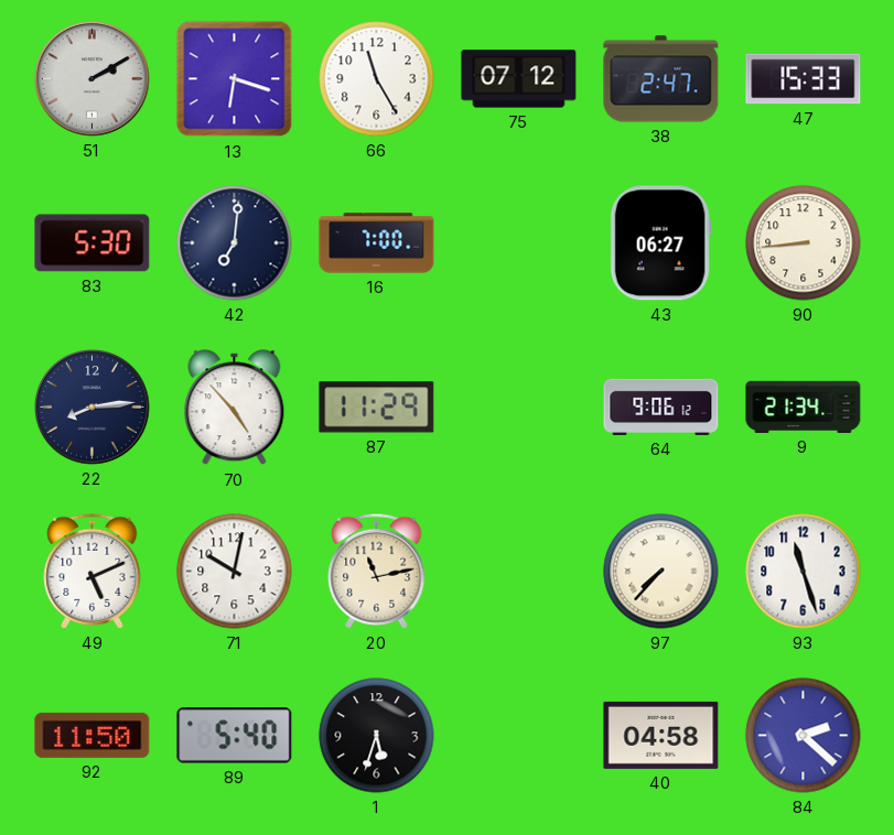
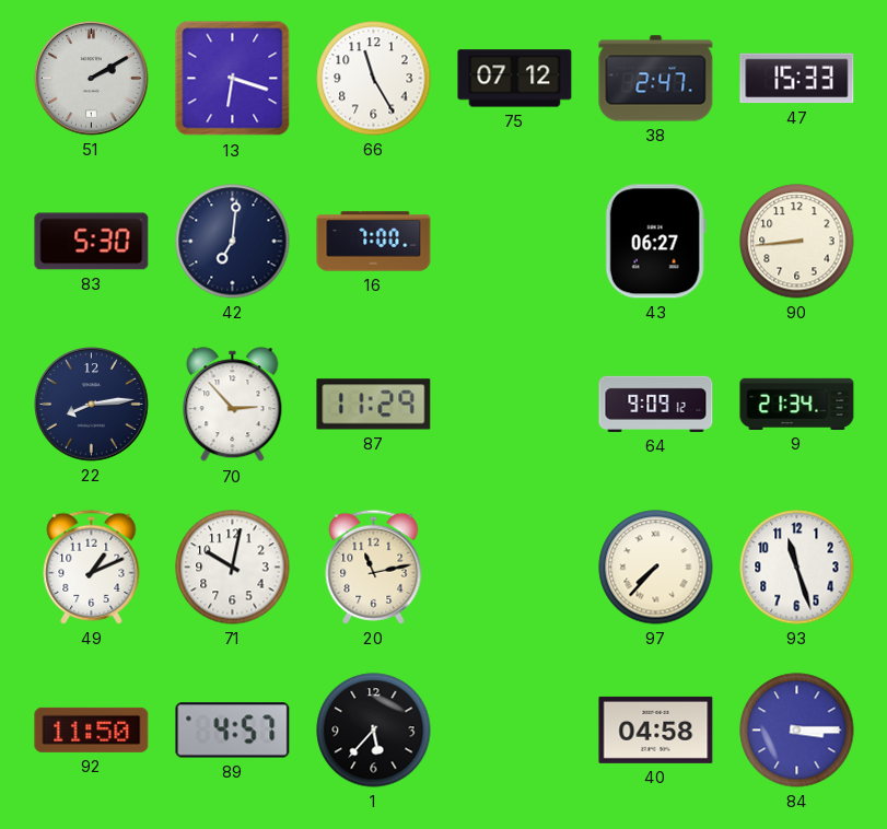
70: 4:53 -> 2:53 (233, 405)
64: 9:06 -> 9:09 (656, 404)
49: 5:11 -> 1:11 (92, 567)
89: 5:40 -> 4:57 (233, 731)
1: 5:33 -> 5:37 (374, 731)
84: 2:22 -> 3:15 (797, 731)
